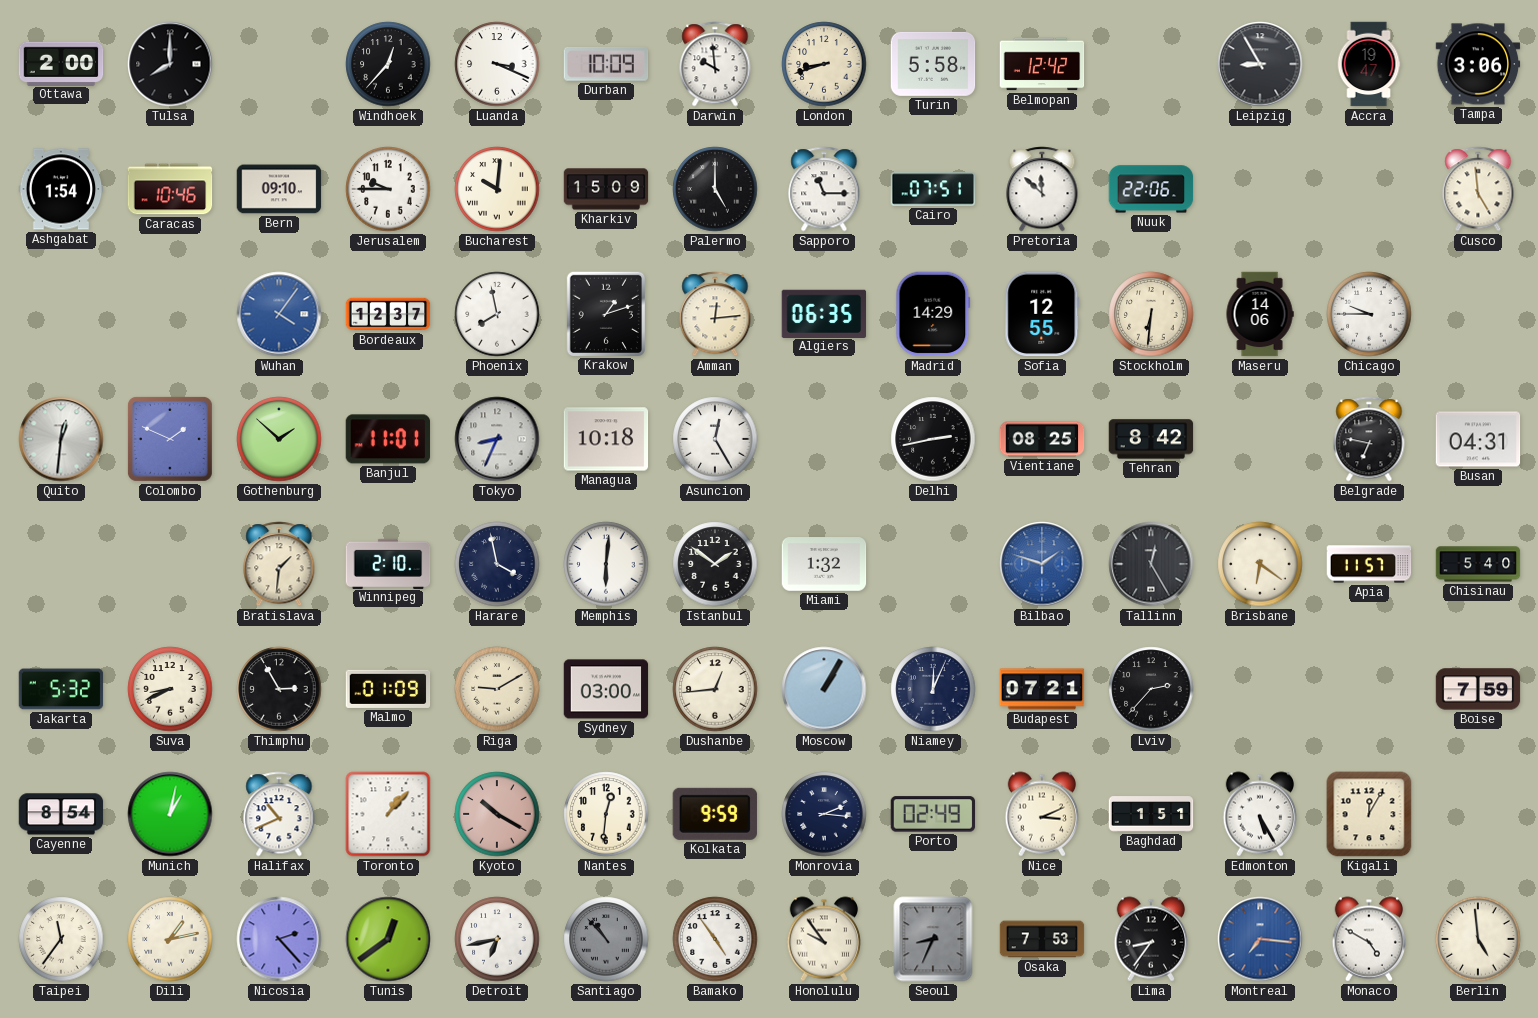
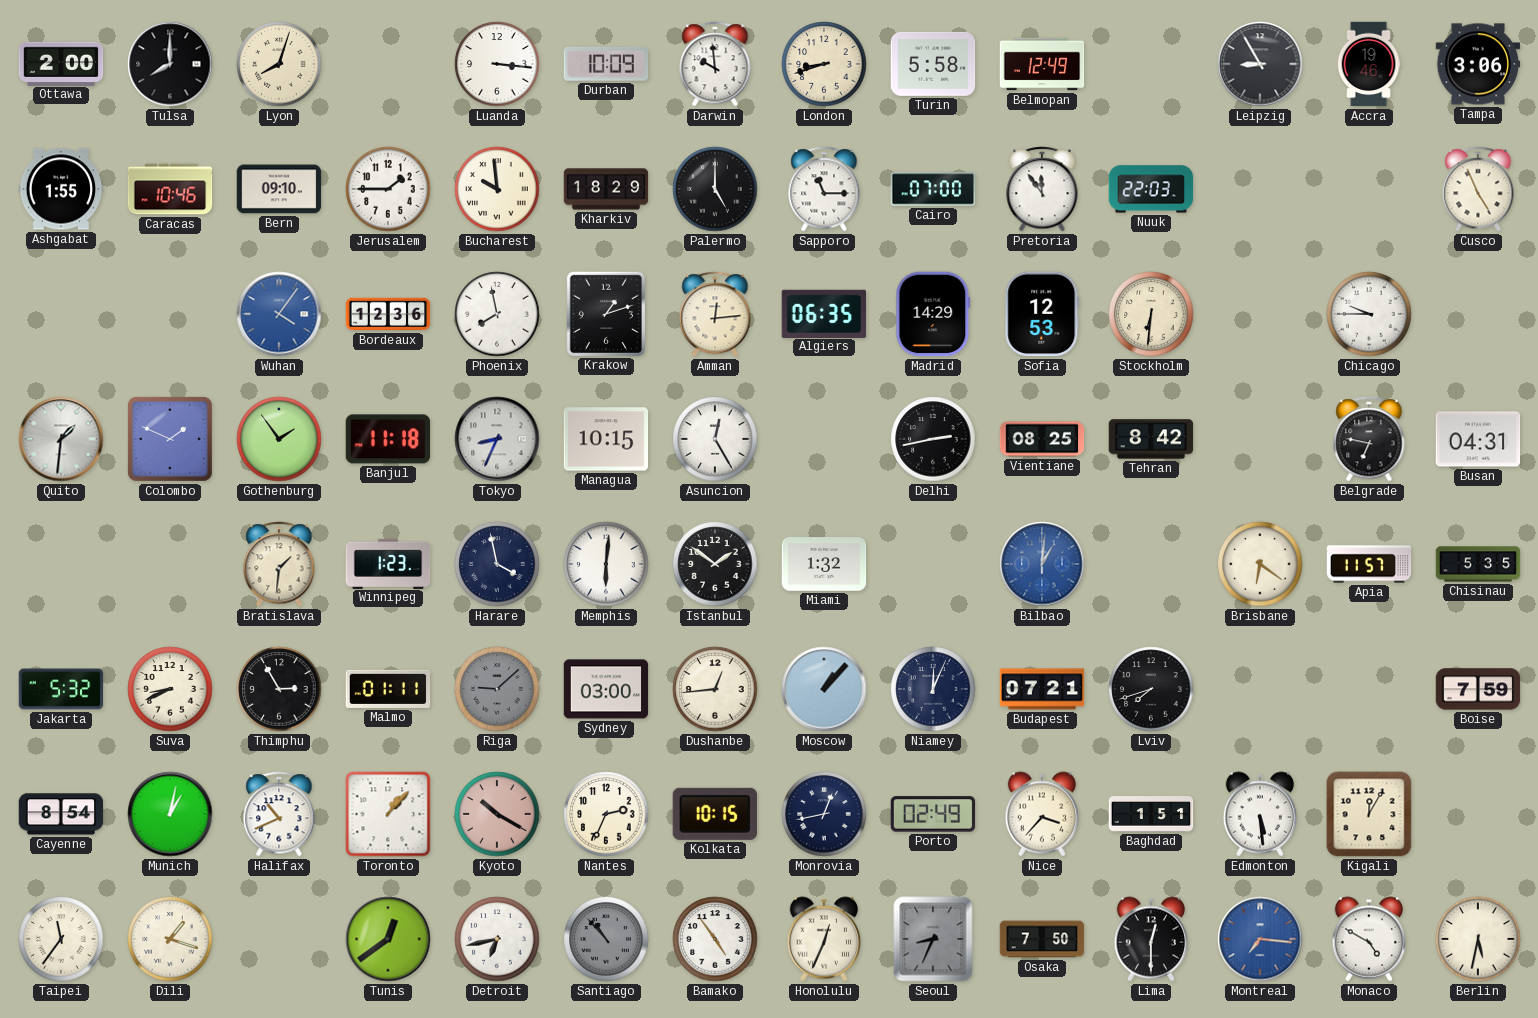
Lyon: none -> 8:03 (279, 64)
Windhoek: 12:37 -> none (388, 64)
Luanda: 3:19 -> 3:16 (497, 64)
Belmopan: 12:42 -> 12:49 (1042, 64)
Accra: 19:47 -> 19:46 (1369, 64)
Ashgabat: 1:54 -> 1:55 (61, 189)
Jerusalem: 9:45 -> 1:45 (388, 189)
Bucharest: 10:01 -> 9:59 (497, 189)
Kharkiv: 15:09 -> 18:29 (606, 189)
Cairo: 07:51 -> 07:00 (933, 189)
Pretoria: 11:52 -> 11:54 (1042, 189)
Nuuk: 22:06 -> 22:03 (1151, 189)
Cusco: 4:59 -> 4:56 (1478, 189)
Bordeaux: 12:37 -> 12:36 (388, 314)
Sofia: 12:55 -> 12:53 (1042, 314)
Maseru: 14:06 -> none (1260, 314)
Quito: 12:31 -> 1:31 (61, 439)
Gothenburg: 1:52 -> 1:54 (279, 439)
Banjul: 11:01 -> 11:18 (388, 439)
Managua: 10:18 -> 10:15 (606, 439)
Winnipeg: 2:10 -> 1:23 (388, 563)
Bilbao: 1:48 -> 1:01 (1042, 564)
Tallinn: 12:25 -> none (1151, 564)
Chisinau: 5:40 -> 5:35 (1478, 564)
Malmo: 01:09 -> 01:11 (388, 689)
Riga: 9:10 -> 9:08 (497, 689)
Riga dial: cream -> grey (497, 689)
Moscow: 1:05 -> 1:07 (824, 689)
Lviv: 2:37 -> 7:42 (1151, 689)
Nantes: 12:31 -> 2:34 (606, 814)
Kolkata: 9:59 -> 10:15 (715, 814)
Monrovia: 2:16 -> 12:43 (824, 814)
Nice: 3:11 -> 3:37 (1042, 814)
Edmonton: 5:25 -> 5:29 (1260, 814)
Dili: 1:13 -> 1:18 (170, 939)
Nicosia: 2:23 -> none (279, 939)
Honolulu: 9:54 -> 12:34 (824, 939)
Osaka: 7:53 -> 7:50 (1042, 939)
Lima: 8:36 -> 12:30 (1151, 939)
Berlin: 4:59 -> 5:32 (1478, 939)
